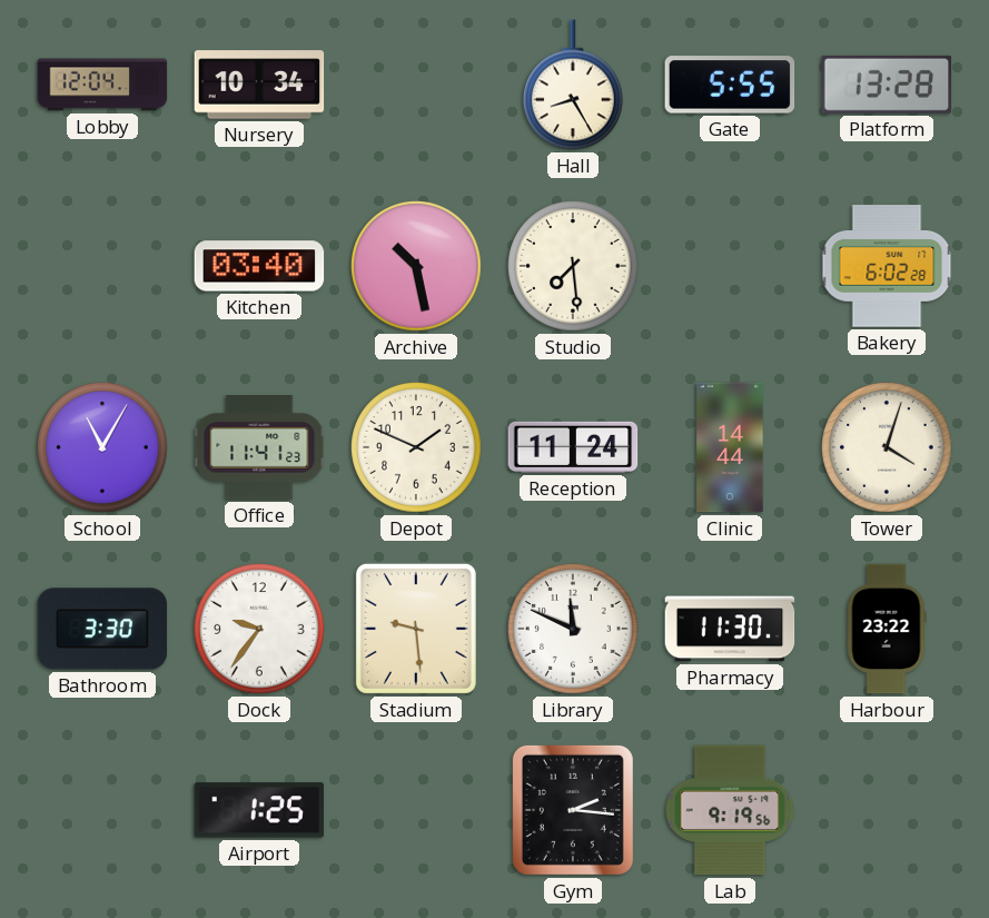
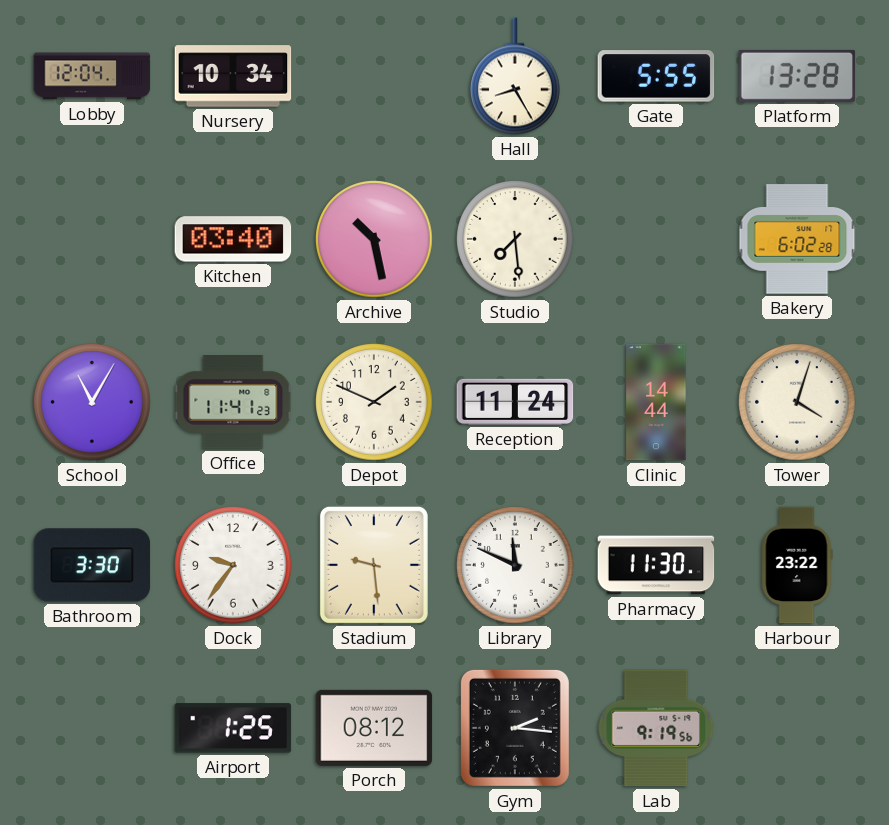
Porch: none -> 08:12 (374, 728)
